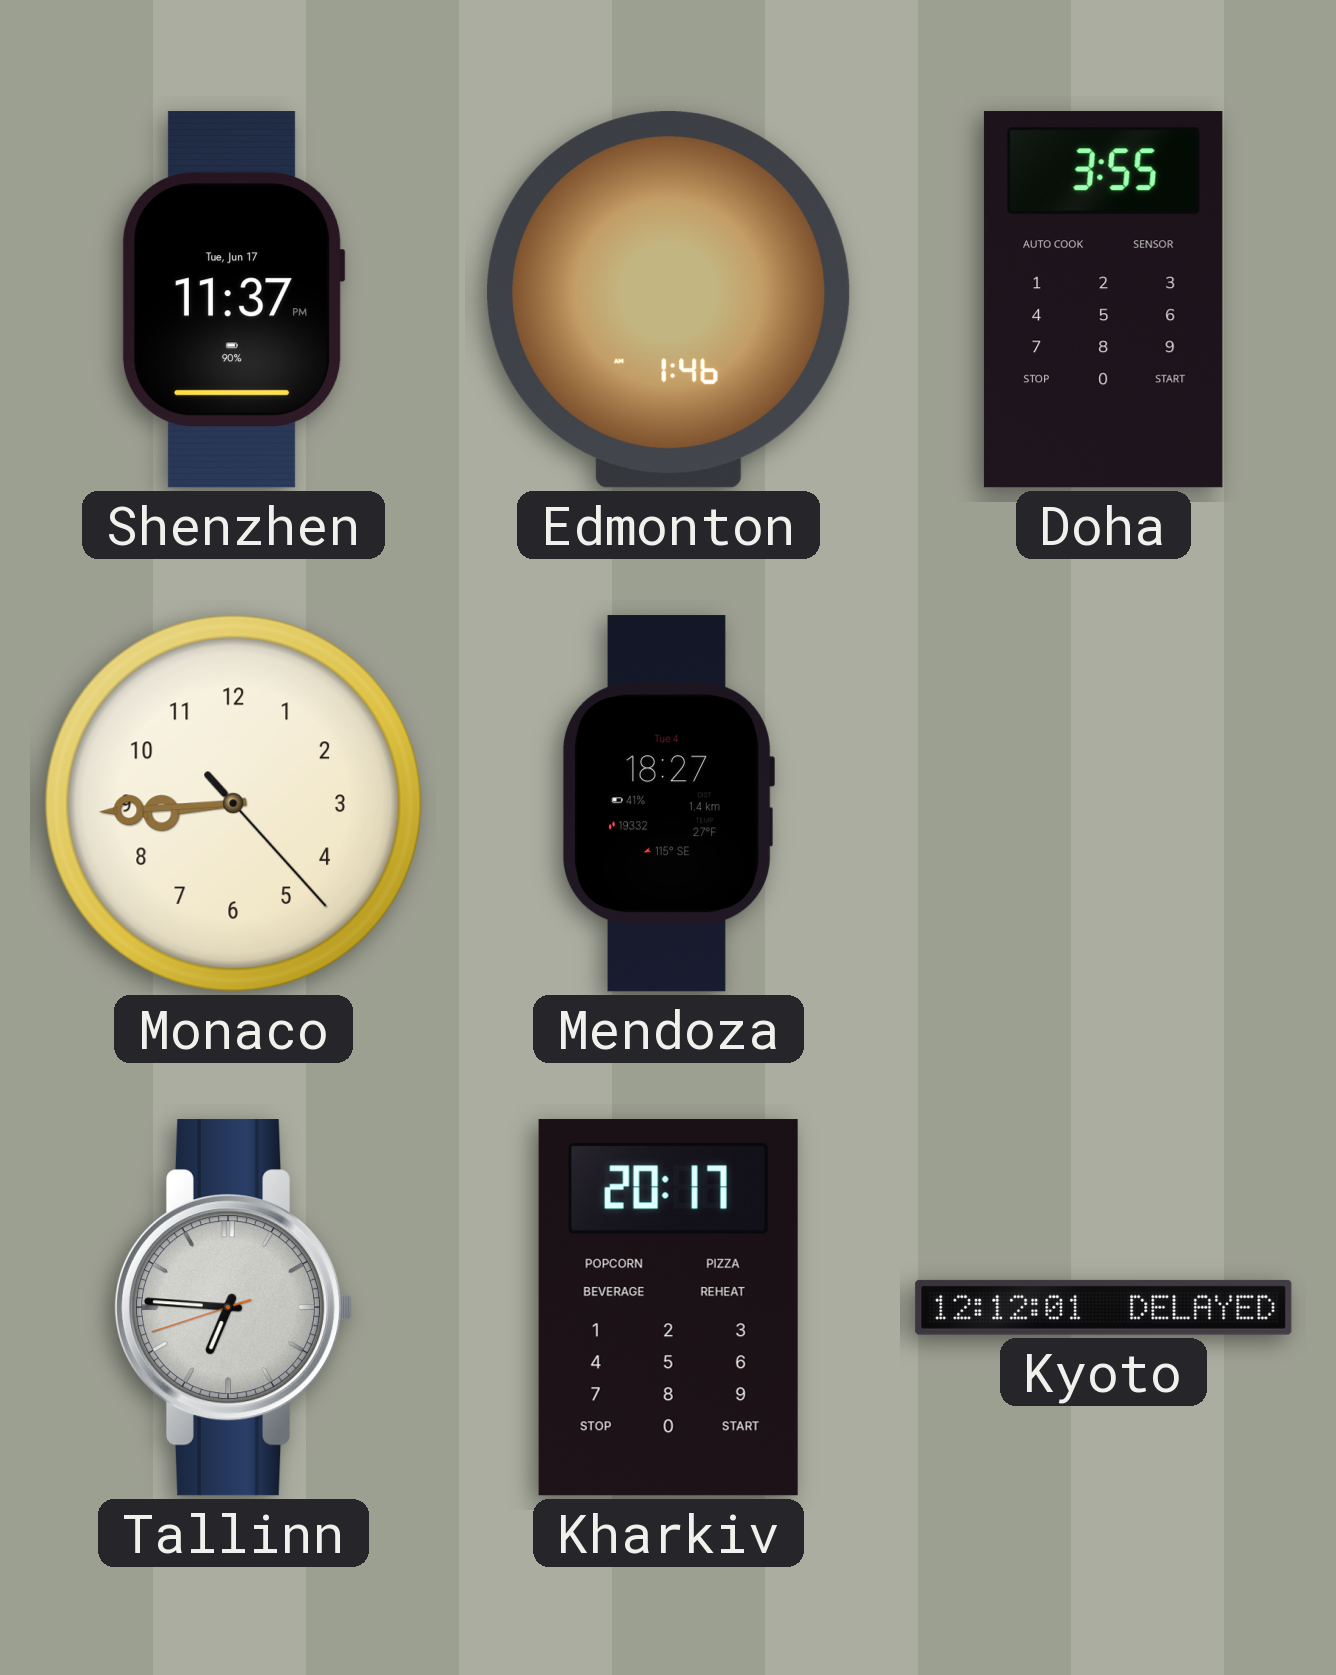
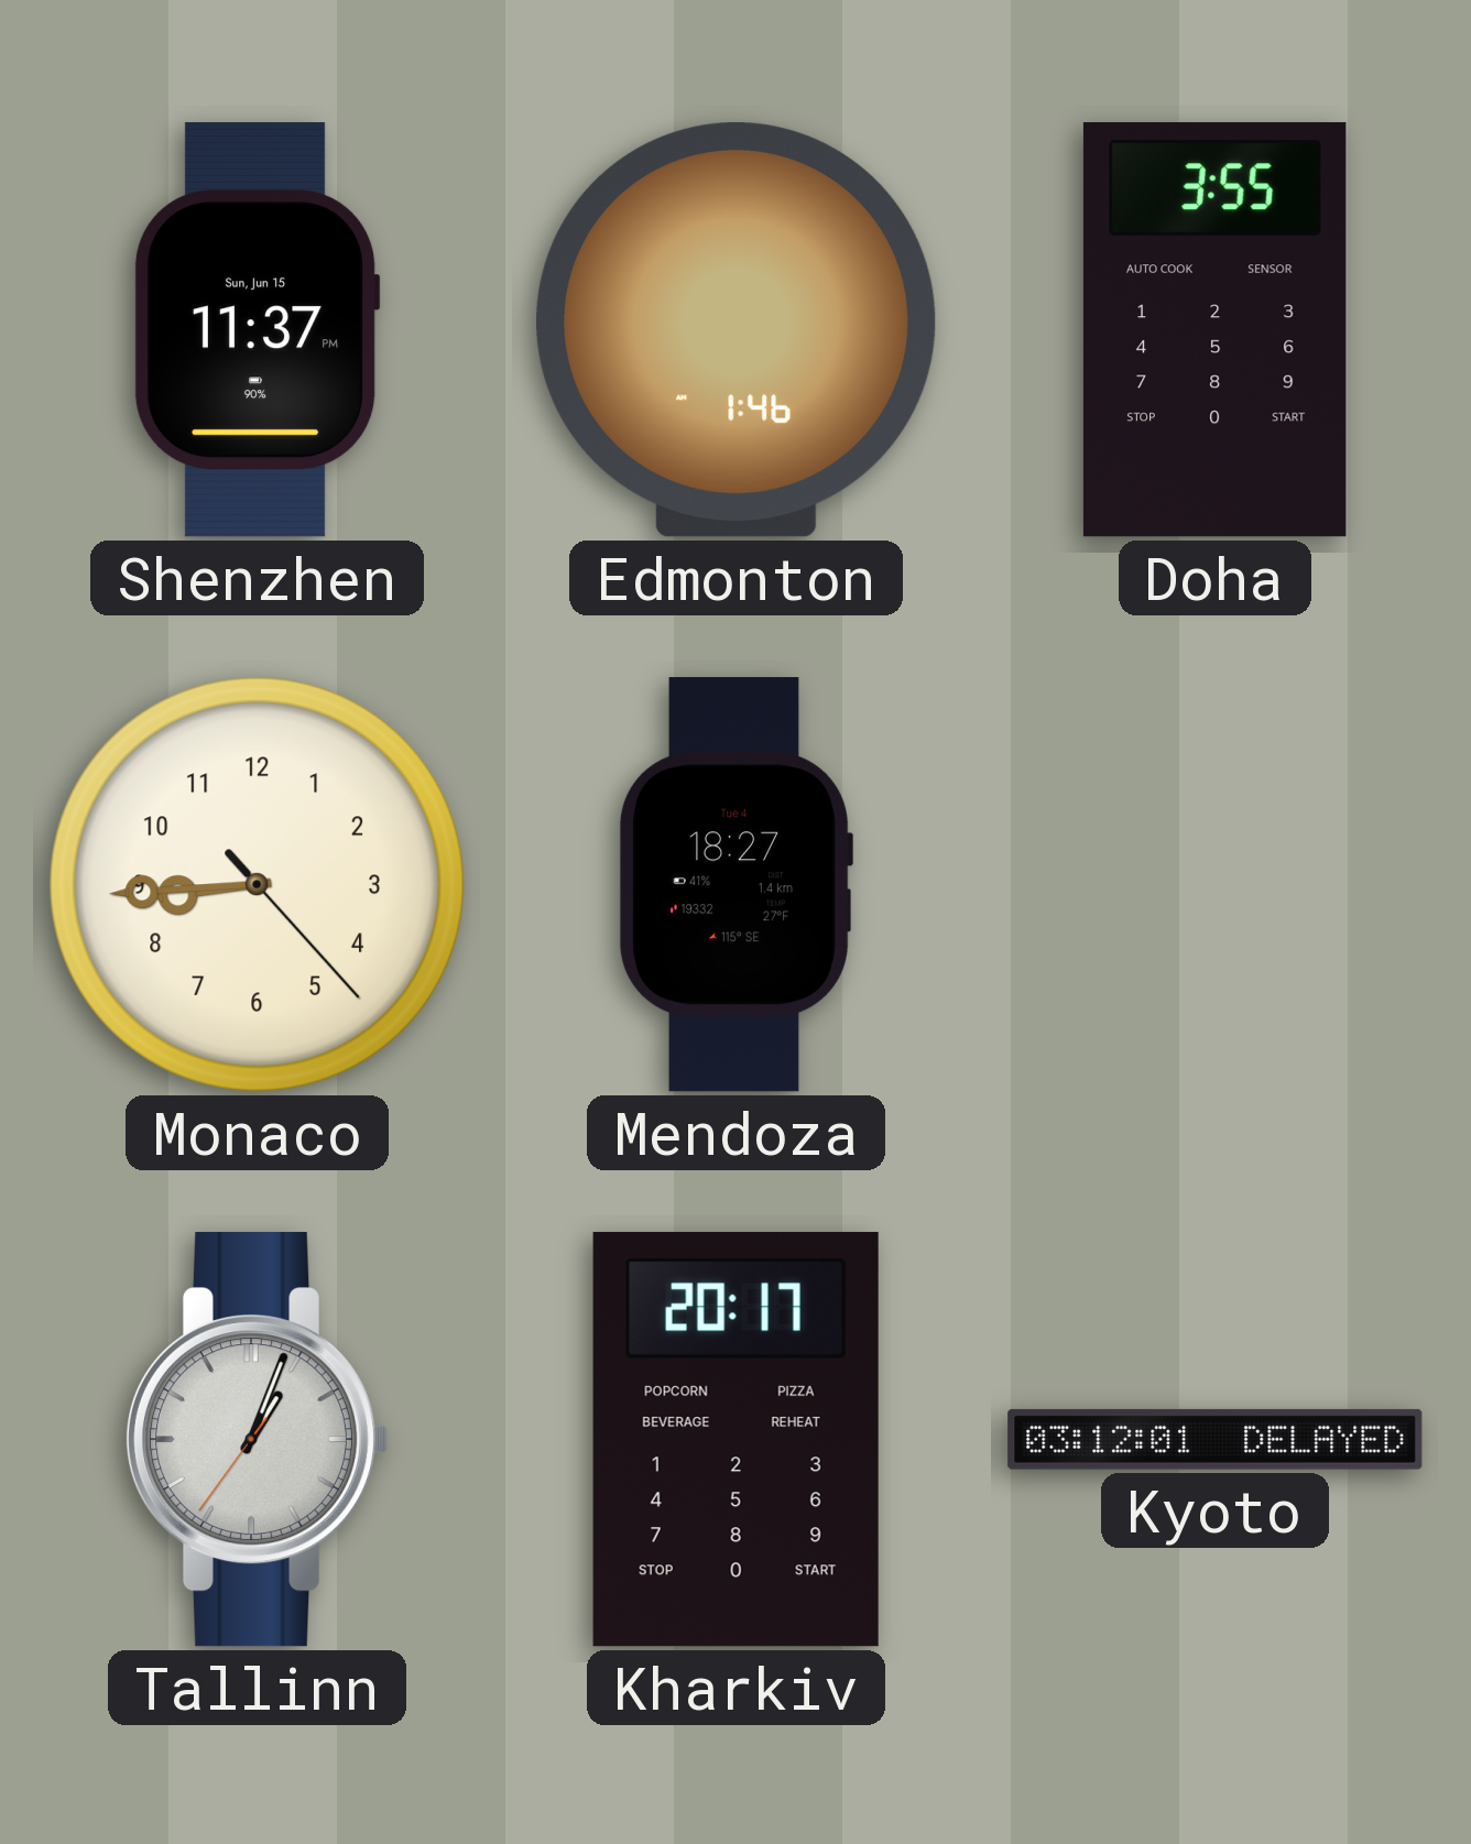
Shenzhen date: Tue, Jun 17 -> Sun, Jun 15 (257, 330)
Tallinn: 6:45 -> 1:03 (257, 1440)
Kyoto: 12:12 -> 03:12 (1216, 1439)
